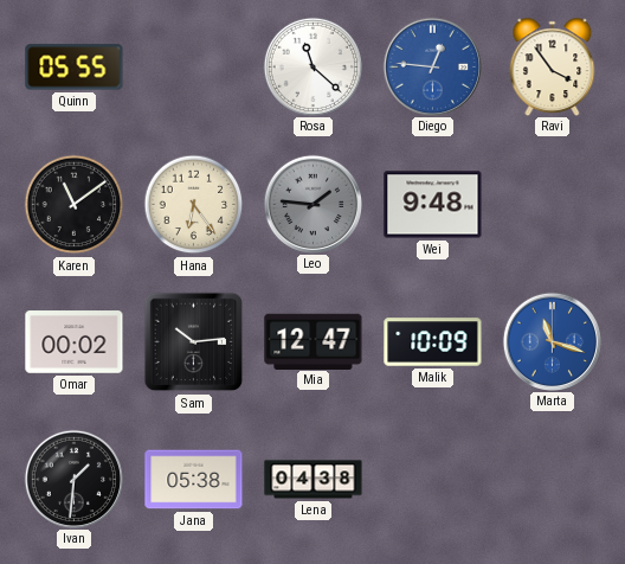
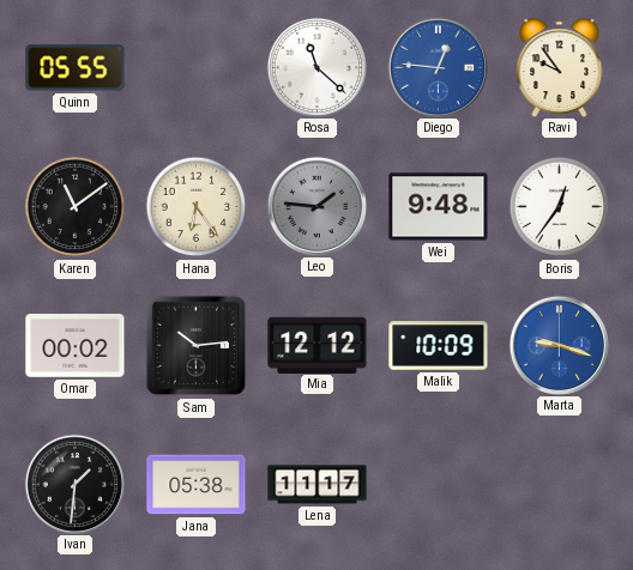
Ravi: 3:54 -> 9:54 (560, 67)
Boris: none -> 12:36 (560, 207)
Mia: 12:47 -> 12:12 (318, 345)
Marta: 11:18 -> 9:18 (559, 345)
Lena: 04:38 -> 11:17 (318, 485)
